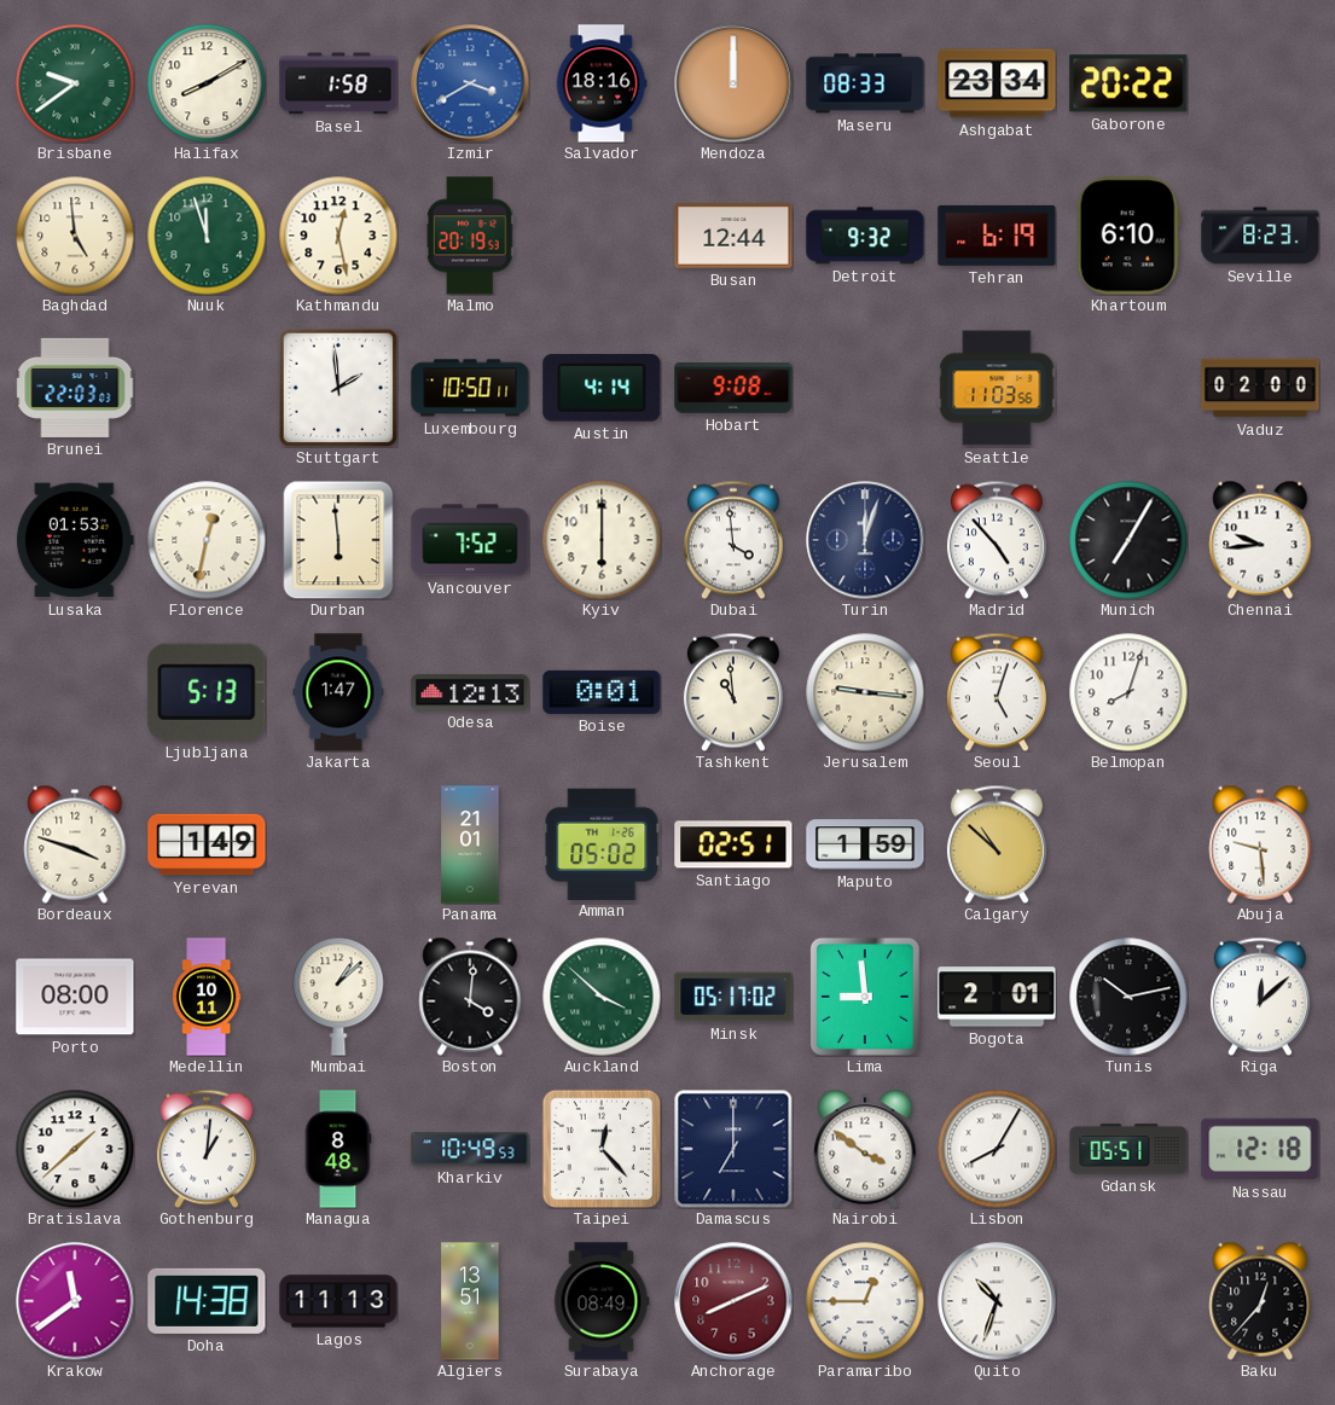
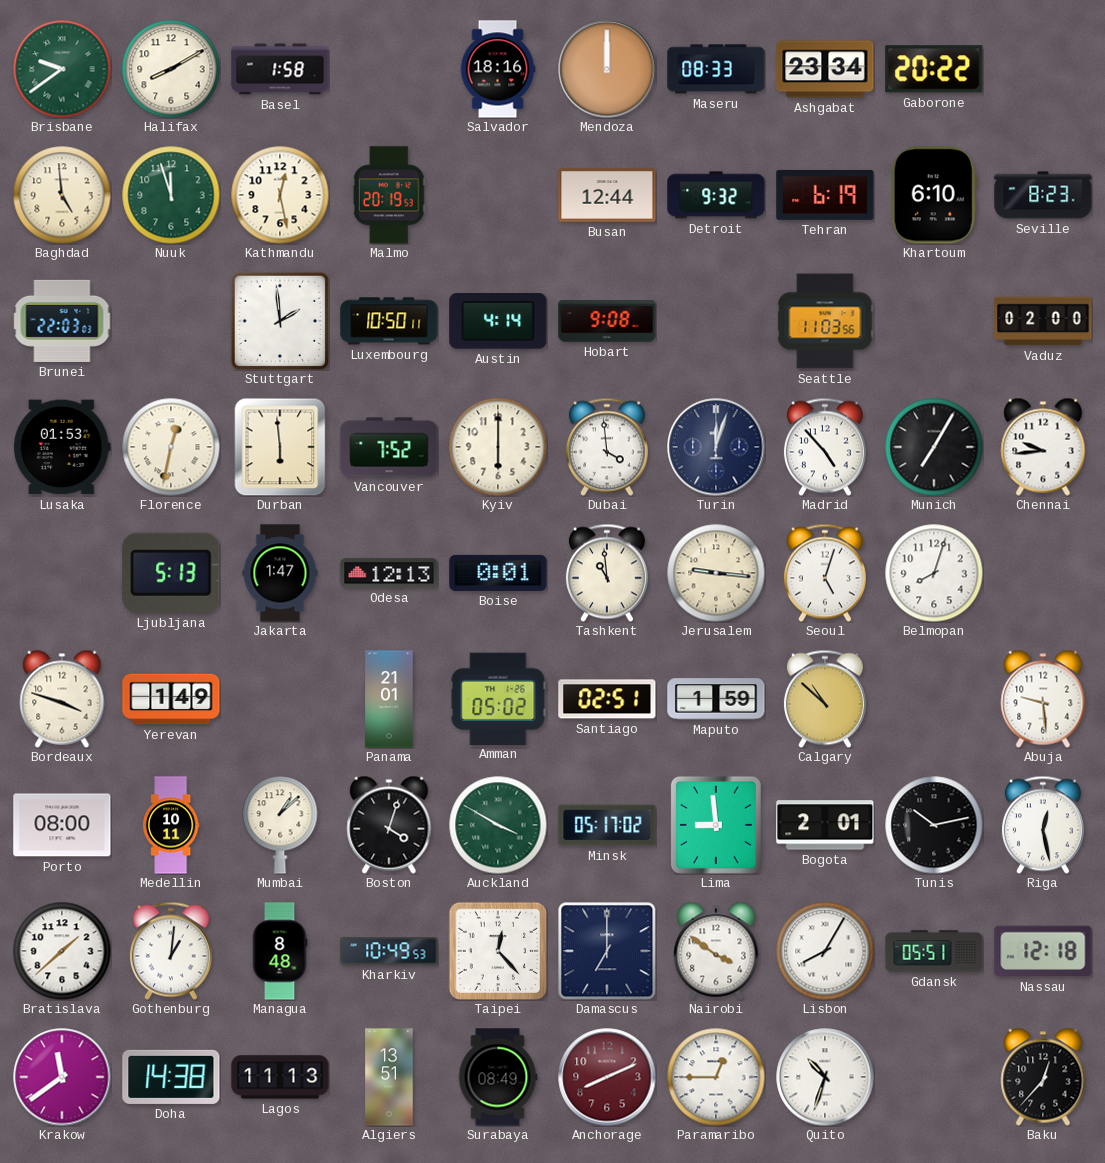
Izmir: 3:40 -> none (470, 83)
Boston: 4:01 -> 4:03 (389, 825)
Auckland: 3:52 -> 3:50 (498, 825)
Riga: 12:08 -> 12:28 (1043, 825)
